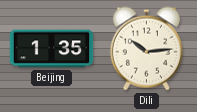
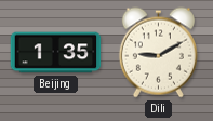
Dili: 10:14 -> 9:10 (158, 53)
